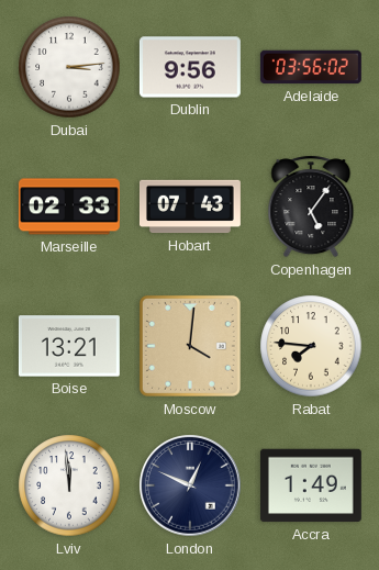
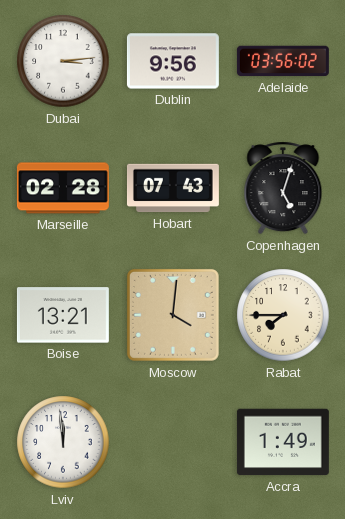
Marseille: 02:33 -> 02:28 (63, 188)
Copenhagen: 5:06 -> 5:03 (283, 188)
Rabat: 7:46 -> 7:45 (283, 315)
London: 12:49 -> none (190, 485)
